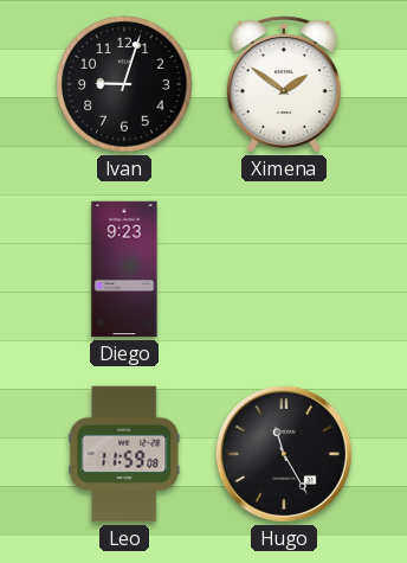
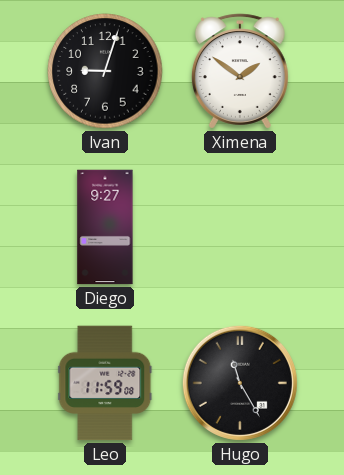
Diego: 9:23 -> 9:27 (105, 227)
